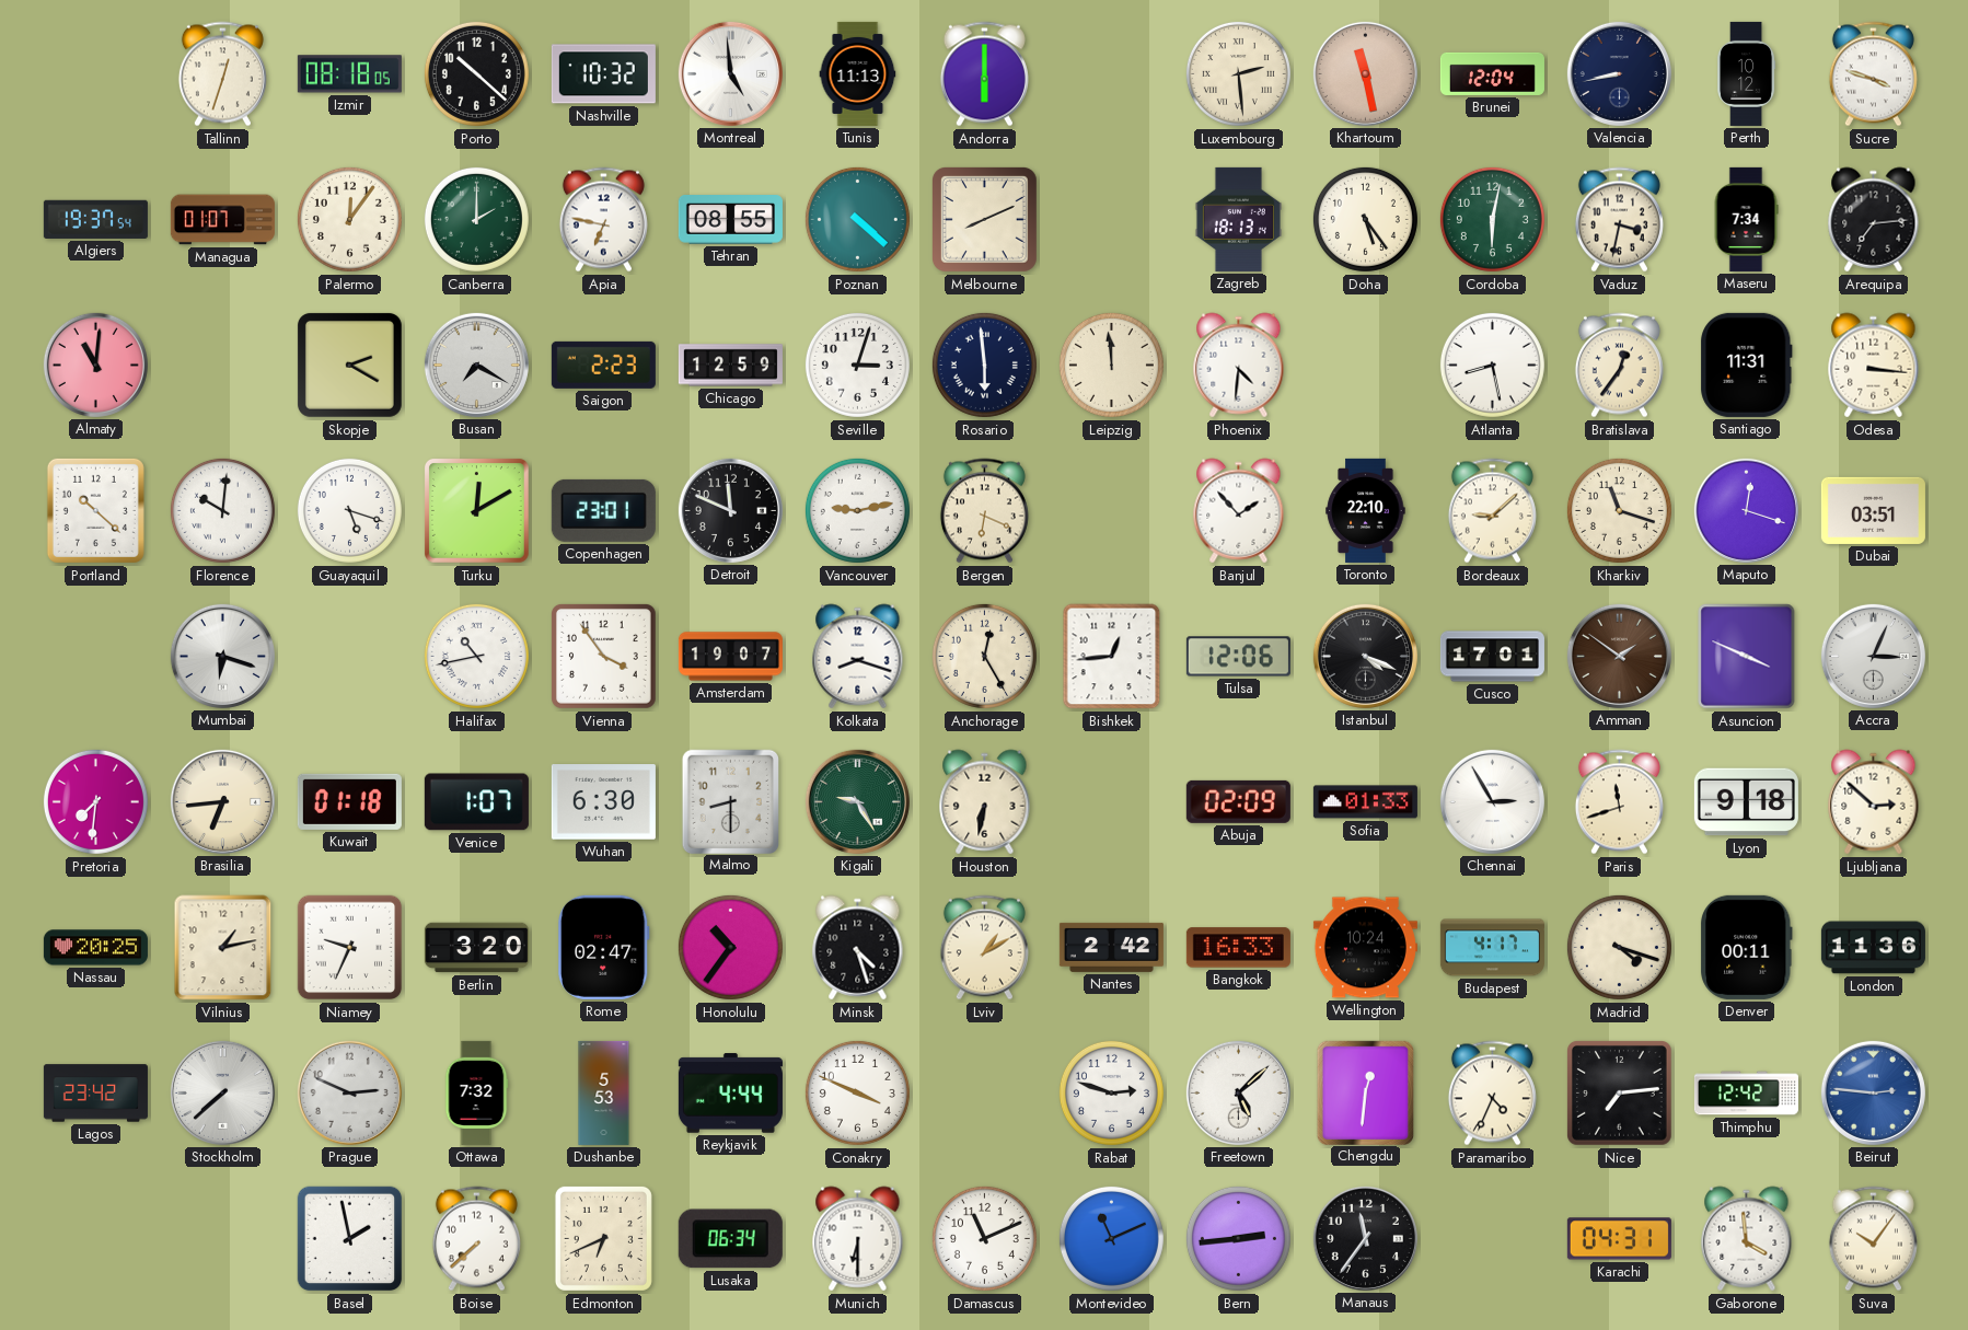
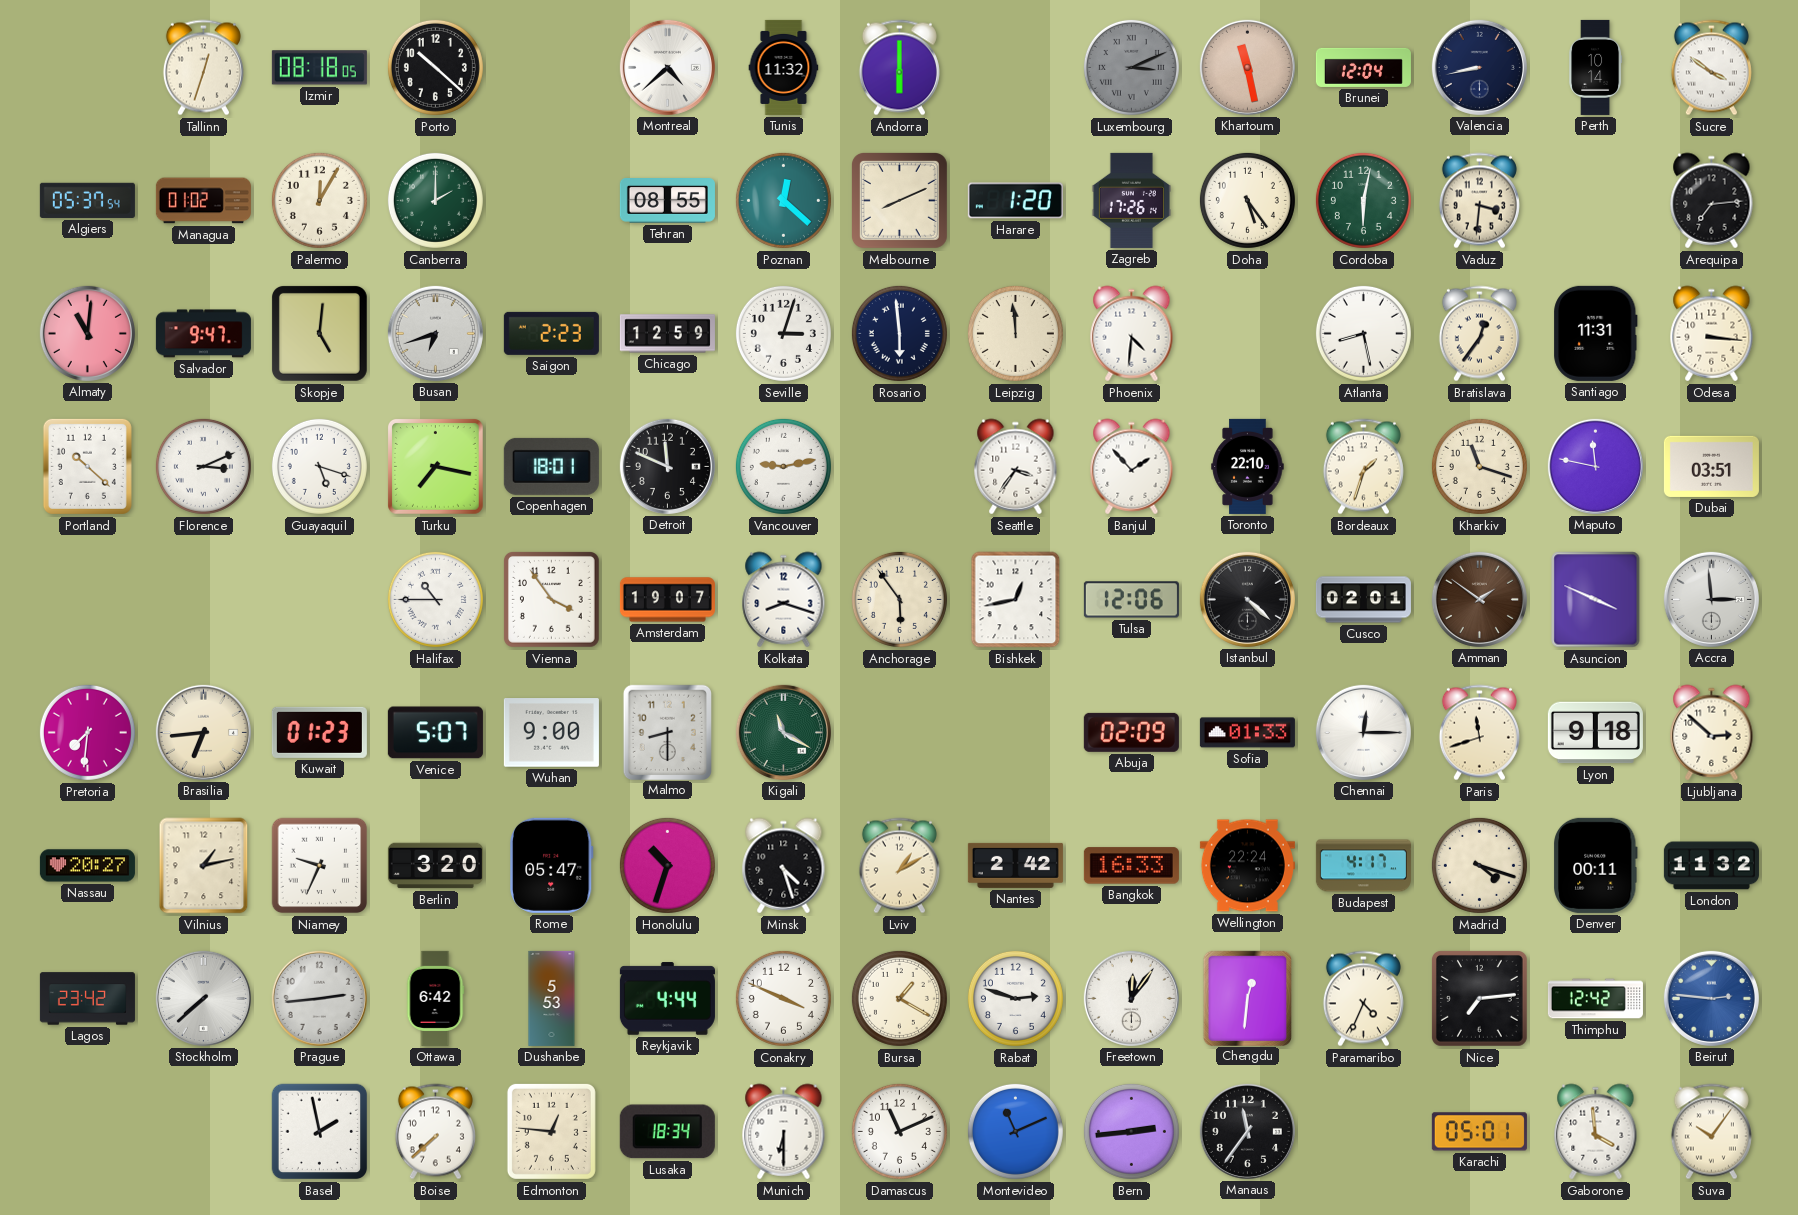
Nashville: 10:32 -> none (603, 74)
Montreal: 4:59 -> 4:38 (667, 67)
Tunis: 11:13 -> 11:32 (784, 67)
Luxembourg: 2:29 -> 3:11 (1131, 67)
Luxembourg dial: cream -> grey (1131, 67)
Perth: 10:12 -> 10:14 (1596, 67)
Sucre: 3:48 -> 3:51 (1711, 68)
Algiers: 19:37 -> 05:37 (87, 200)
Managua: 01:07 -> 01:02 (203, 201)
Palermo: 12:06 -> 12:05 (319, 200)
Apia: 6:47 -> none (603, 220)
Poznan: 4:22 -> 12:22 (783, 200)
Harare: none -> 1:20 (1015, 201)
Zagreb: 18:13 -> 17:26 (1131, 200)
Vaduz: 3:32 -> 3:31 (1479, 201)
Maseru: 7:34 -> none (1746, 219)
Salvador: none -> 9:47 (203, 334)
Skopje: 2:20 -> 5:01 (319, 333)
Busan: 7:20 -> 6:42 (435, 333)
Florence: 10:01 -> 3:11 (203, 466)
Turku: 12:10 -> 7:17 (435, 466)
Copenhagen: 23:01 -> 18:01 (551, 466)
Bergen: 6:19 -> none (984, 511)
Seattle: none -> 3:36 (1016, 467)
Bordeaux: 9:08 -> 1:33 (1363, 467)
Maputo: 12:18 -> 11:47 (1595, 466)
Mumbai: 6:18 -> none (222, 656)
Halifax: 10:43 -> 10:45 (435, 599)
Anchorage: 12:25 -> 5:54 (899, 599)
Bishkek: 12:44 -> 12:43 (1016, 600)
Istanbul: 4:19 -> 4:22 (1247, 599)
Cusco: 17:01 -> 02:01 (1363, 600)
Accra: 3:04 -> 2:59 (1711, 599)
Kuwait: 01:18 -> 01:23 (319, 732)
Venice: 1:07 -> 5:07 (435, 733)
Wuhan: 6:30 -> 9:00 (551, 733)
Kigali: 9:25 -> 11:20 (783, 732)
Houston: 6:32 -> none (985, 802)
Chennai: 2:55 -> 12:15 (1363, 732)
Nassau: 20:25 -> 20:27 (87, 866)
Rome: 02:47 -> 05:47 (551, 865)
Honolulu: 10:36 -> 10:33 (667, 865)
Wellington: 10:24 -> 22:24 (1247, 866)
London: 11:36 -> 11:32 (1711, 866)
Prague: 2:49 -> 2:44 (319, 998)
Ottawa: 7:32 -> 6:42 (435, 998)
Bursa: none -> 1:20 (899, 998)
Freetown: 5:08 -> 12:06 (1131, 998)
Edmonton: 6:41 -> 12:46 (551, 1131)
Lusaka: 06:34 -> 18:34 (667, 1132)
Karachi: 04:31 -> 05:01 (1479, 1132)
